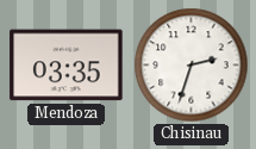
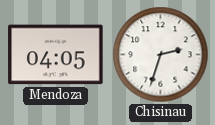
Mendoza: 03:35 -> 04:05 (56, 55)
